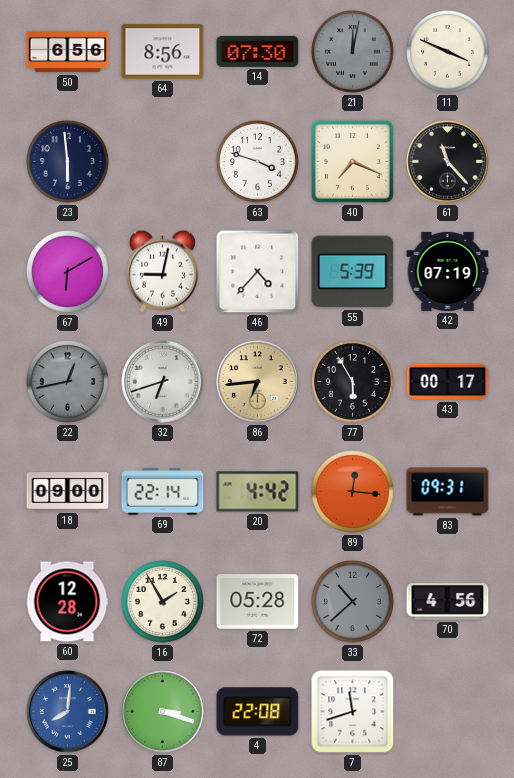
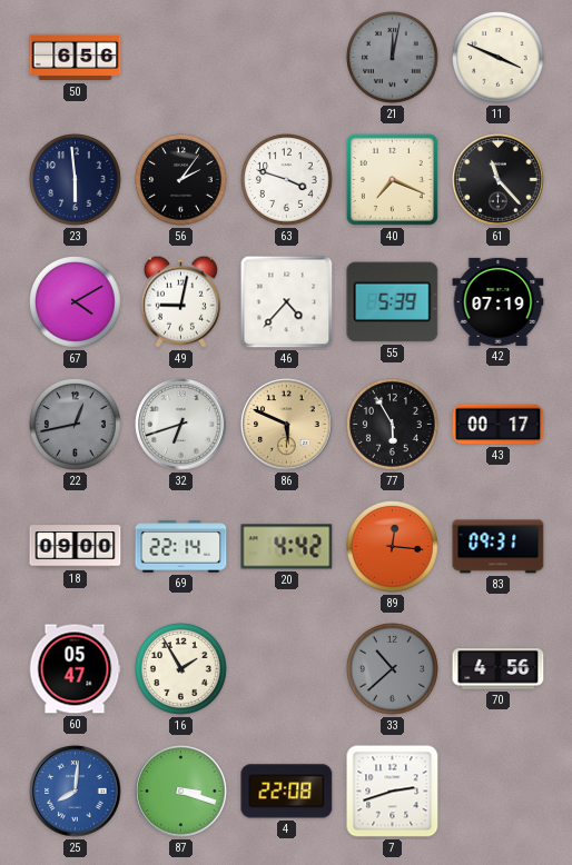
64: 8:56 -> none (163, 52)
14: 07:30 -> none (258, 51)
56: none -> 2:06 (181, 180)
67: 6:10 -> 4:10 (76, 302)
86: 6:44 -> 5:49 (287, 425)
60: 12:28 -> 05:47 (75, 669)
72: 05:28 -> none (258, 602)
7: 11:42 -> 2:42 (393, 792)
